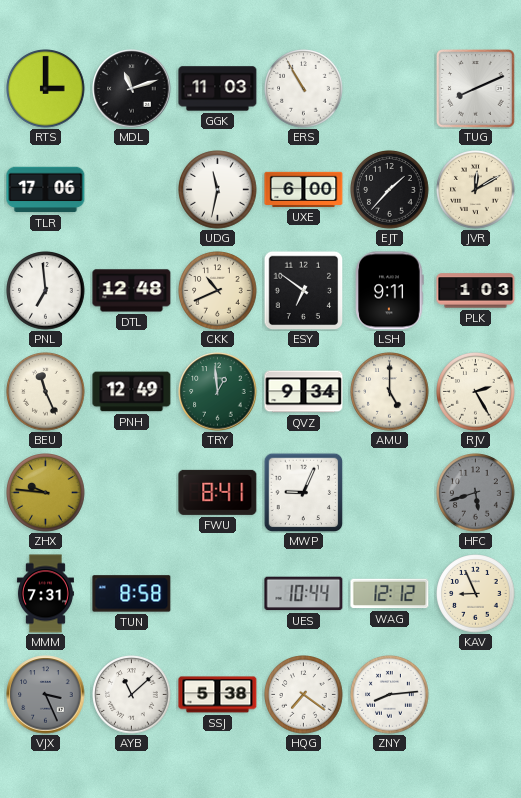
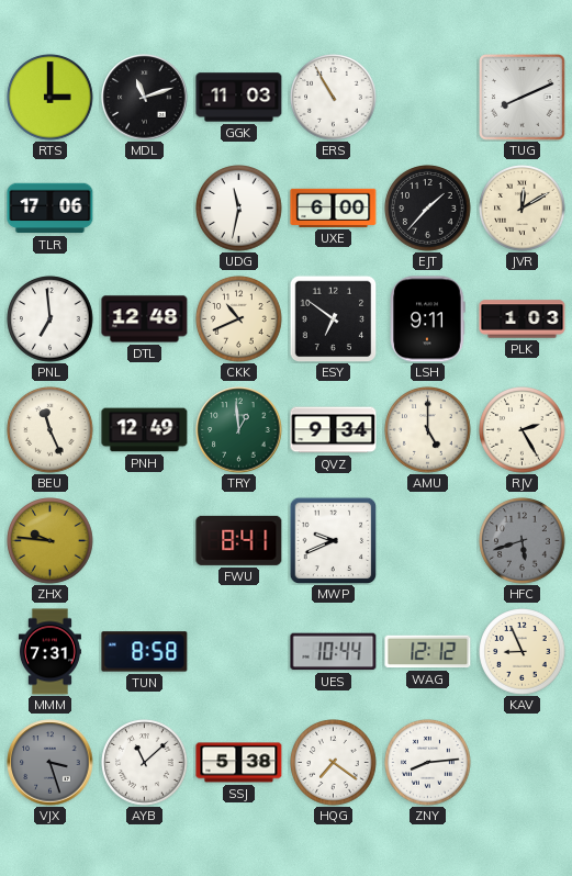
MWP: 9:04 -> 9:41 (333, 540)
VJX: 3:26 -> 3:27 (51, 763)
